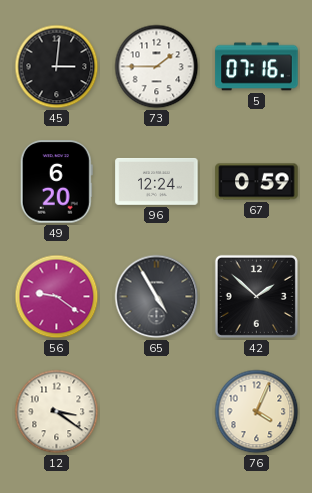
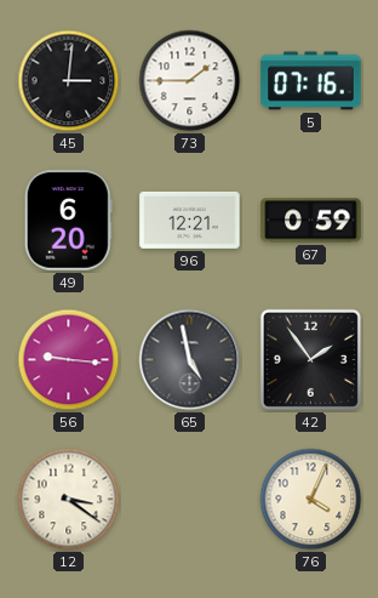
96: 12:24 -> 12:21 (190, 220)
56: 9:21 -> 9:16 (69, 360)
65: 4:55 -> 4:58 (190, 360)
42: 1:52 -> 1:54 (310, 359)
